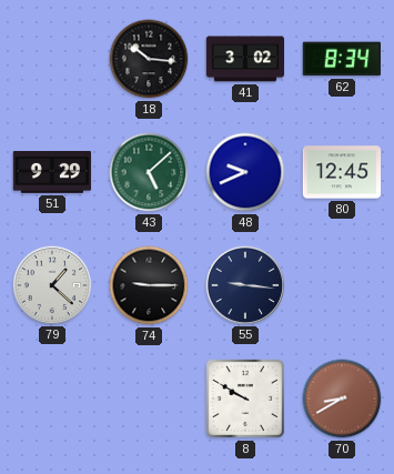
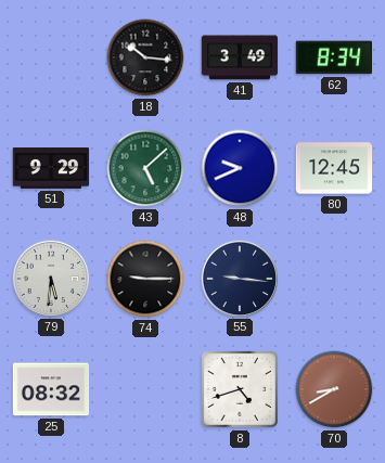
41: 3:02 -> 3:49 (240, 57)
79: 1:22 -> 5:31 (50, 278)
25: none -> 08:32 (51, 389)
8: 9:50 -> 4:42 (240, 389)
